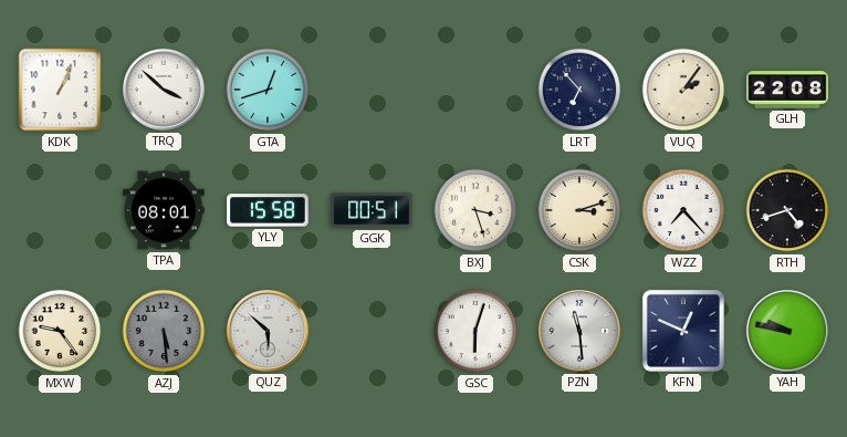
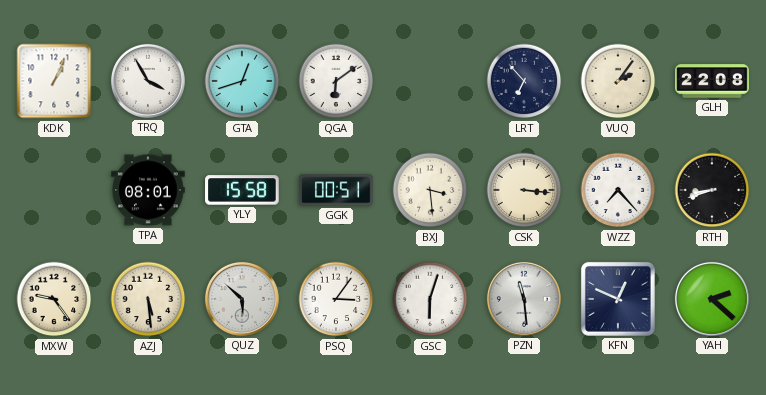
TRQ: 3:52 -> 3:55 (148, 81)
QGA: none -> 6:09 (336, 81)
BXJ: 3:27 -> 3:29 (430, 190)
CSK: 3:12 -> 3:16 (524, 190)
RTH: 4:42 -> 8:42 (712, 190)
AZJ dial: grey -> cream (148, 299)
PSQ: none -> 3:06 (336, 299)
YAH: 9:47 -> 2:22 (712, 299)
